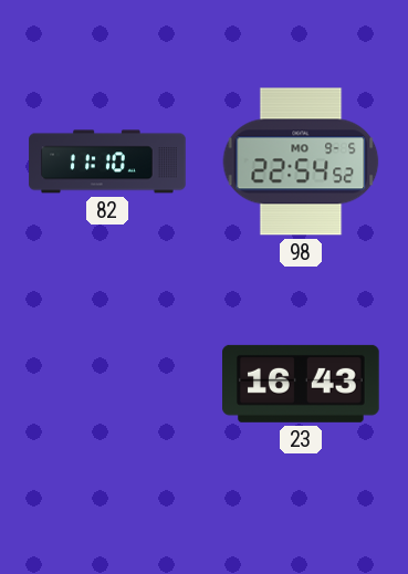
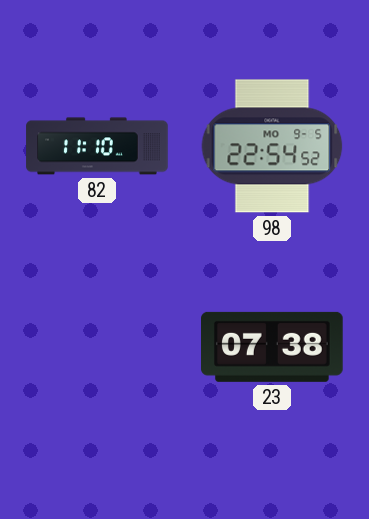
23: 16:43 -> 07:38 (273, 347)
